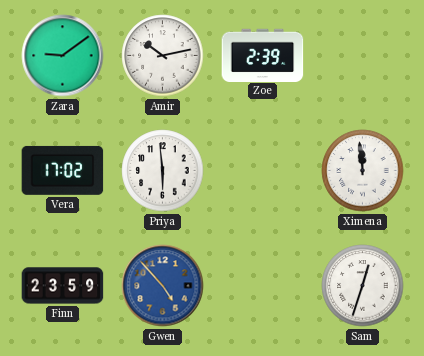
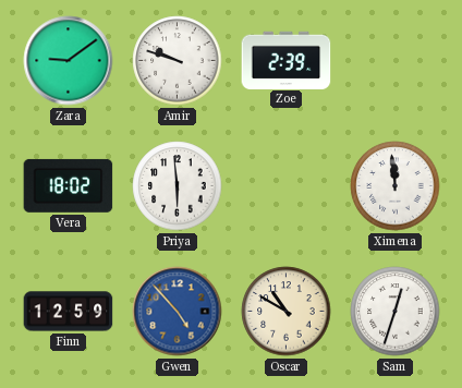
Amir: 10:13 -> 9:48 (178, 61)
Vera: 17:02 -> 18:02 (69, 185)
Finn: 23:59 -> 12:59 (69, 312)
Oscar: none -> 10:50 (287, 312)
